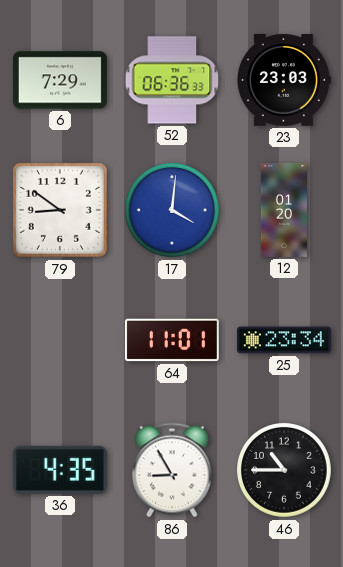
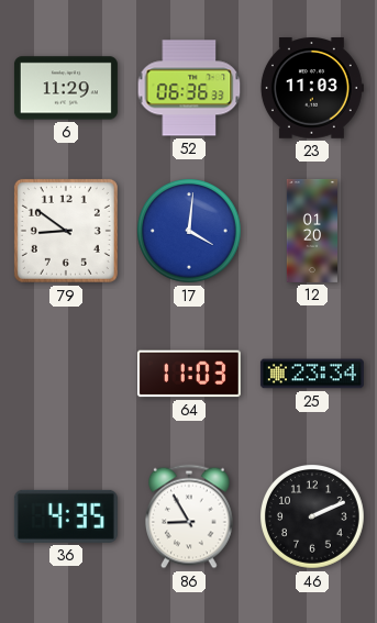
6: 7:29 -> 11:29 (66, 88)
23: 23:03 -> 11:03 (311, 88)
64: 11:01 -> 11:03 (189, 374)
46: 10:45 -> 2:11 (313, 518)
